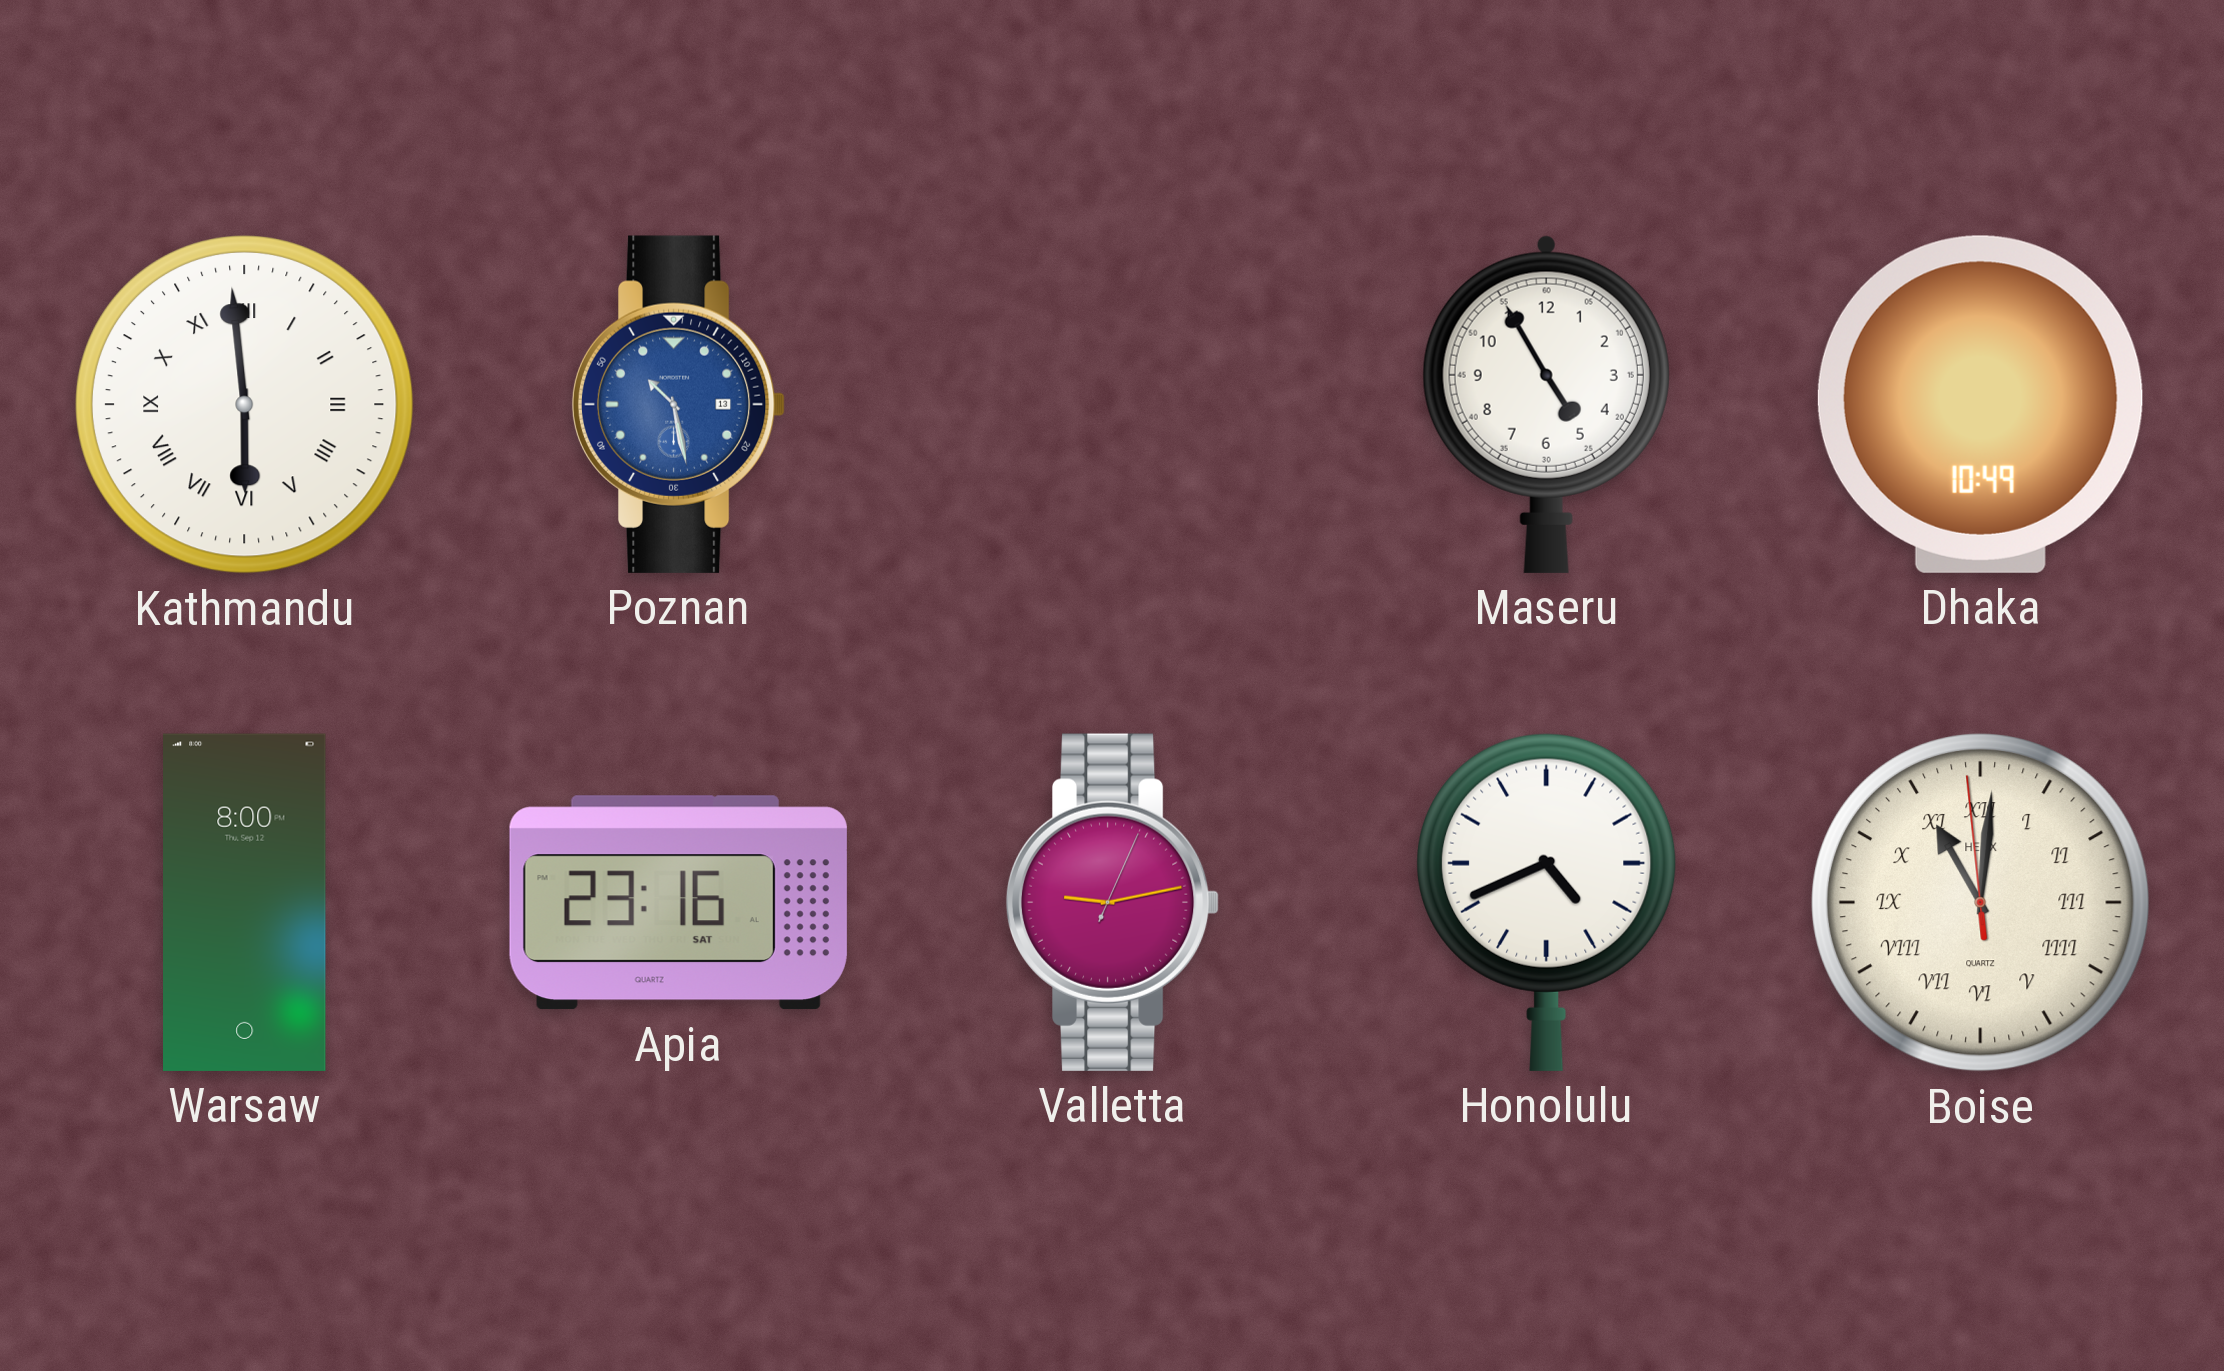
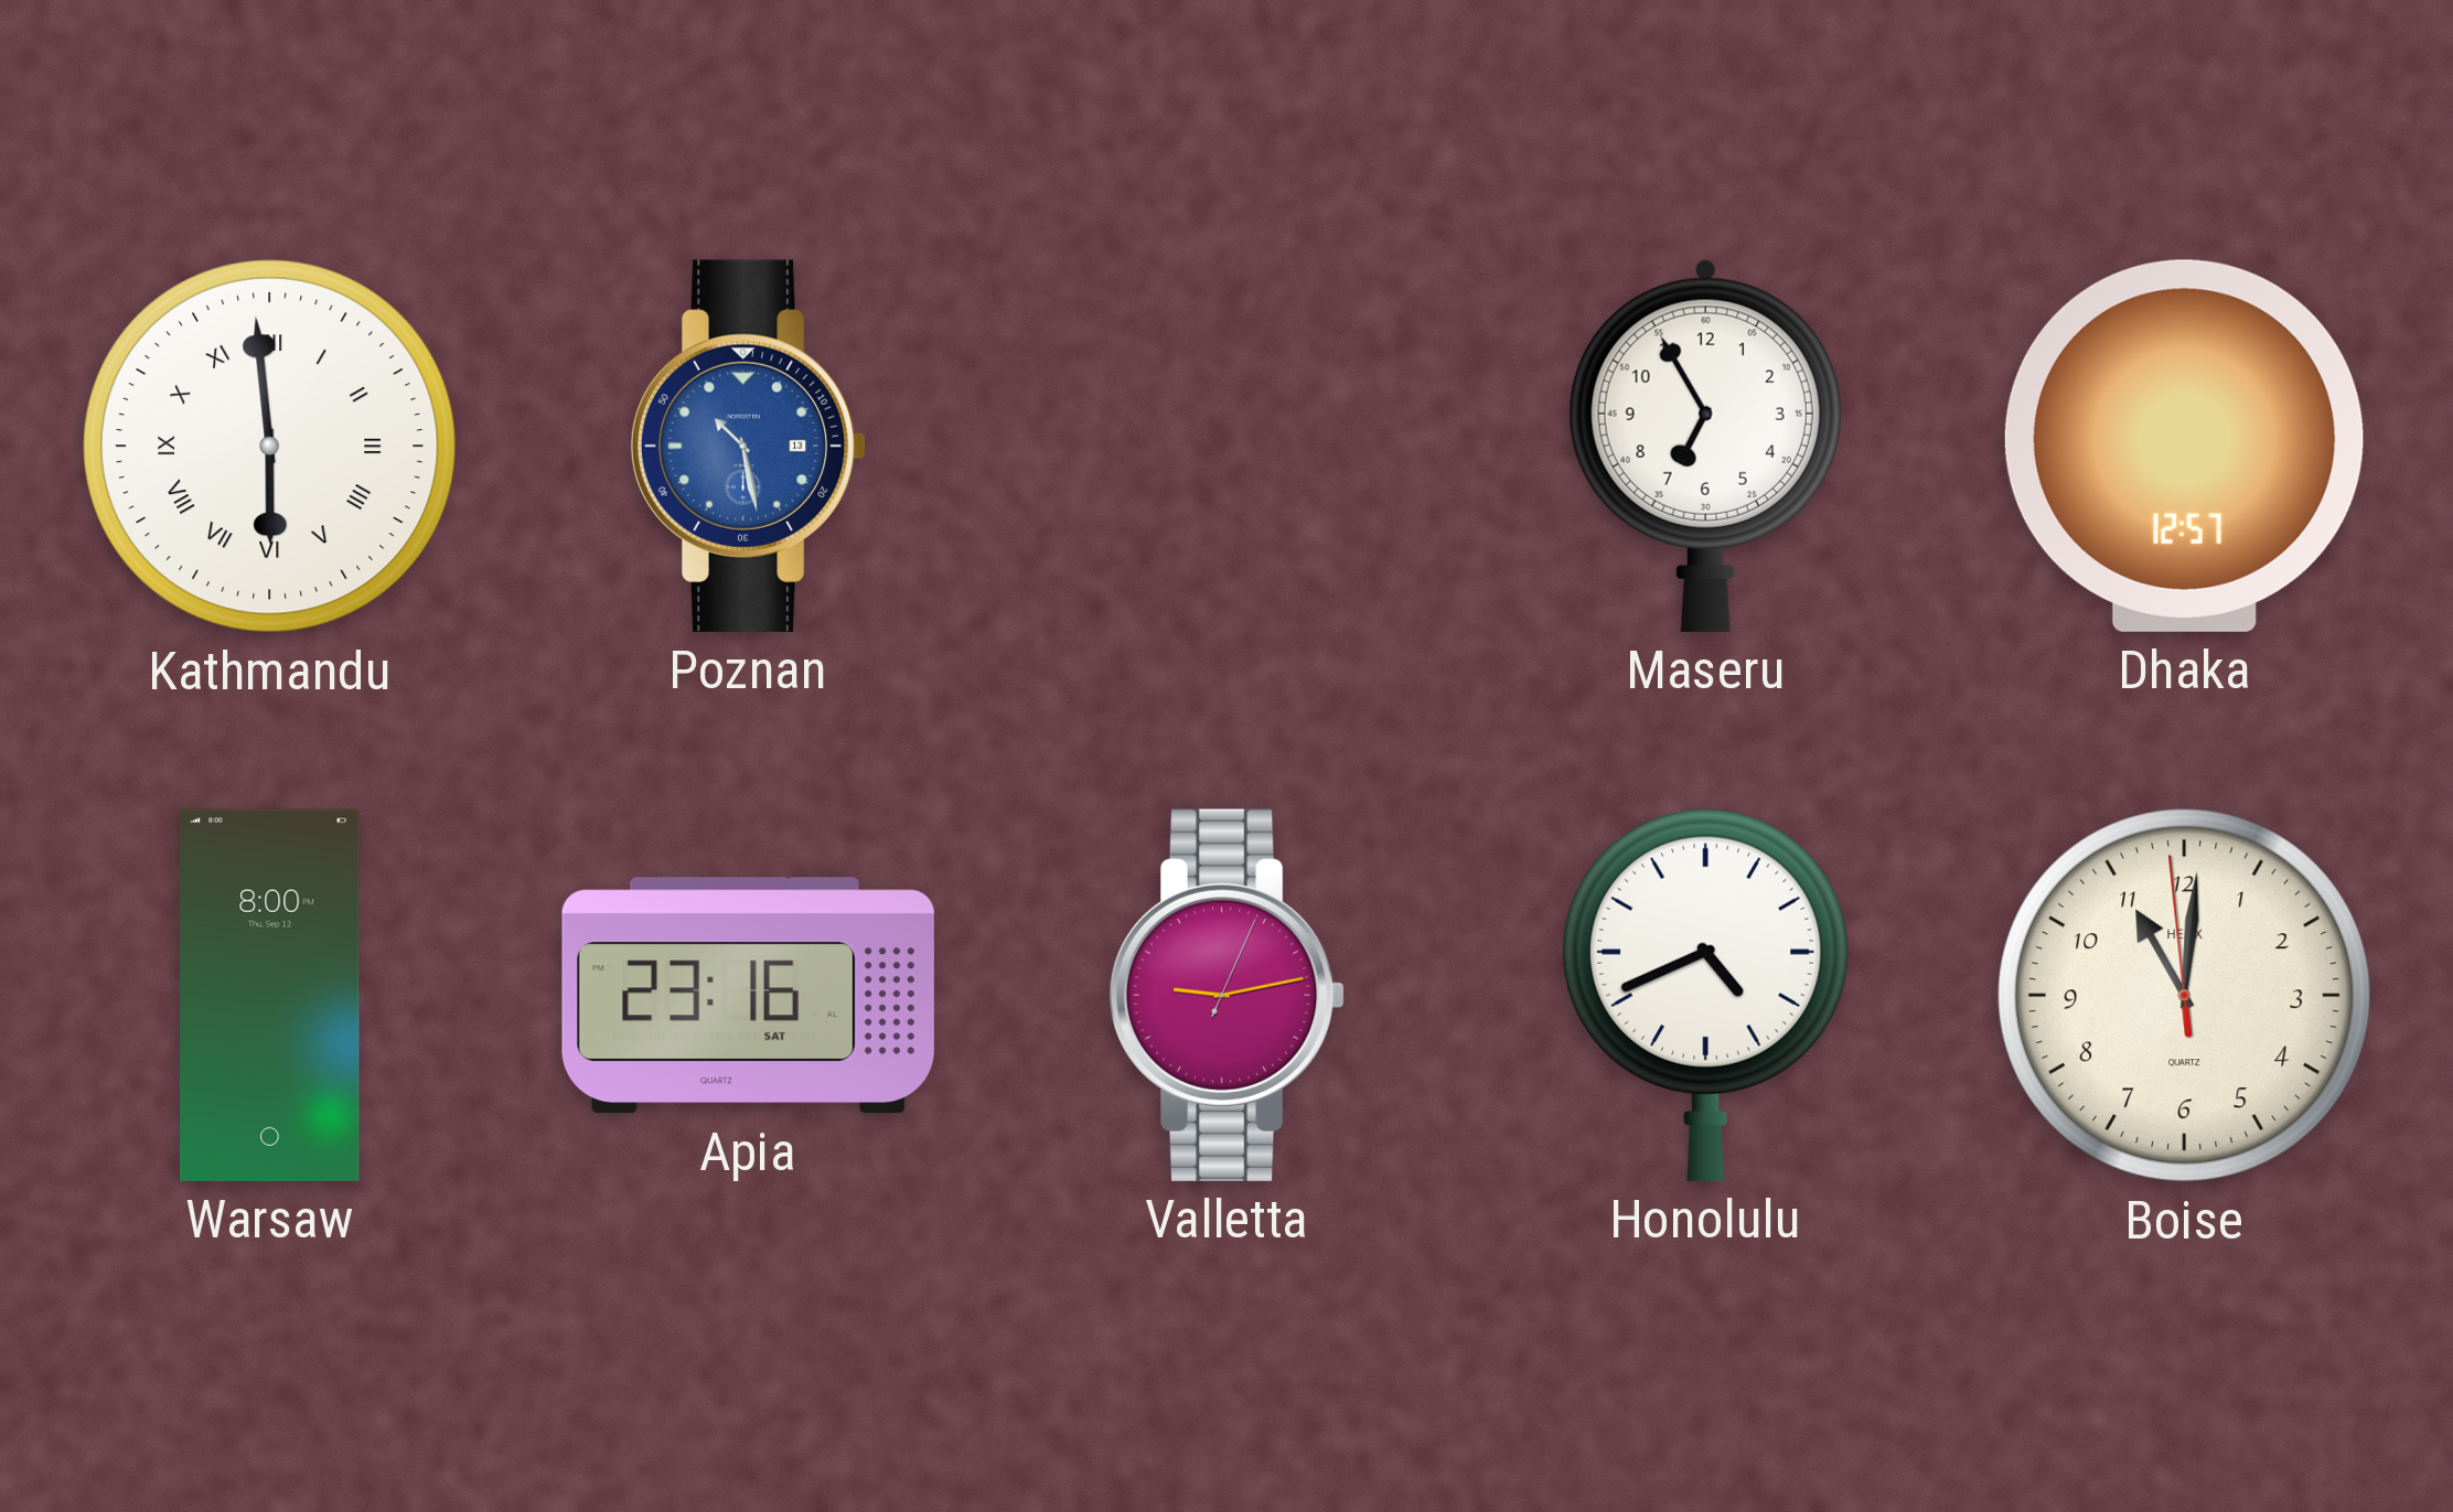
Maseru: 4:55 -> 6:55 (1705, 446)
Dhaka: 10:49 -> 12:57 (2184, 446)
Boise numerals: Roman -> Arabic (2184, 995)
